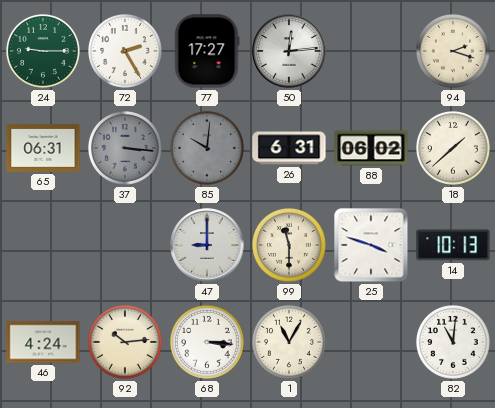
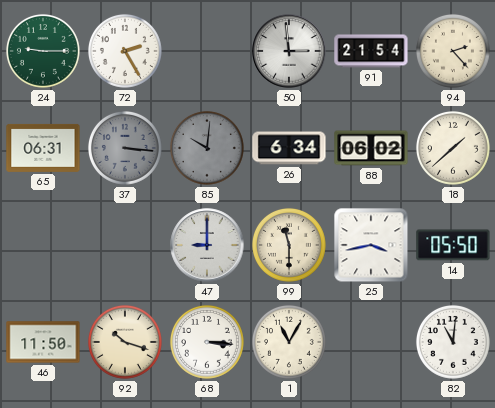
77: 17:27 -> none (207, 51)
50: 12:14 -> 2:59 (289, 51)
91: none -> 21:54 (371, 51)
94: 2:18 -> 2:23 (453, 51)
26: 6:31 -> 6:34 (289, 148)
25: 3:48 -> 3:43 (371, 245)
14: 10:13 -> 05:50 (453, 245)
46: 4:24 -> 11:50 (43, 342)
92: 10:14 -> 10:18 (125, 342)
